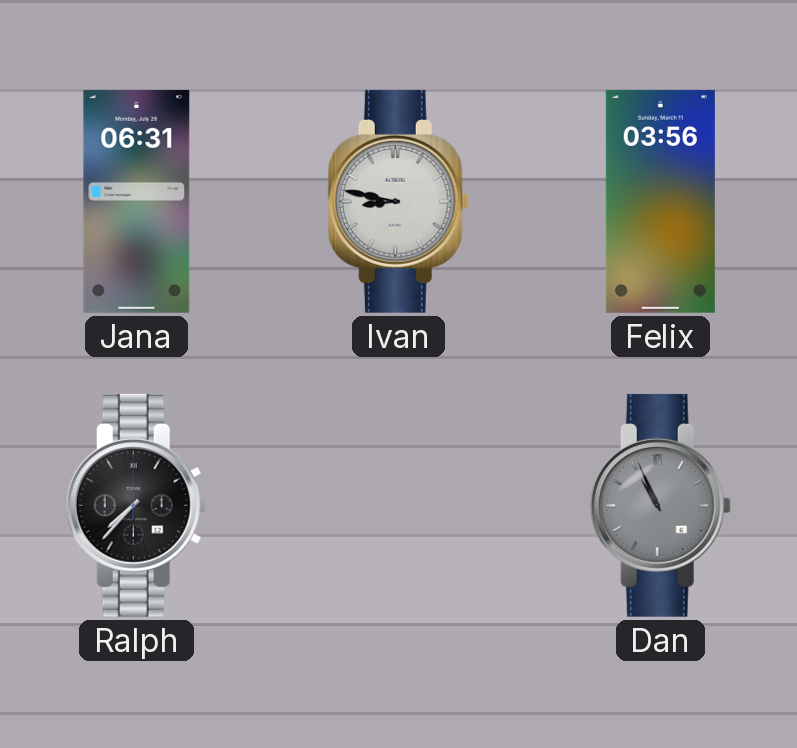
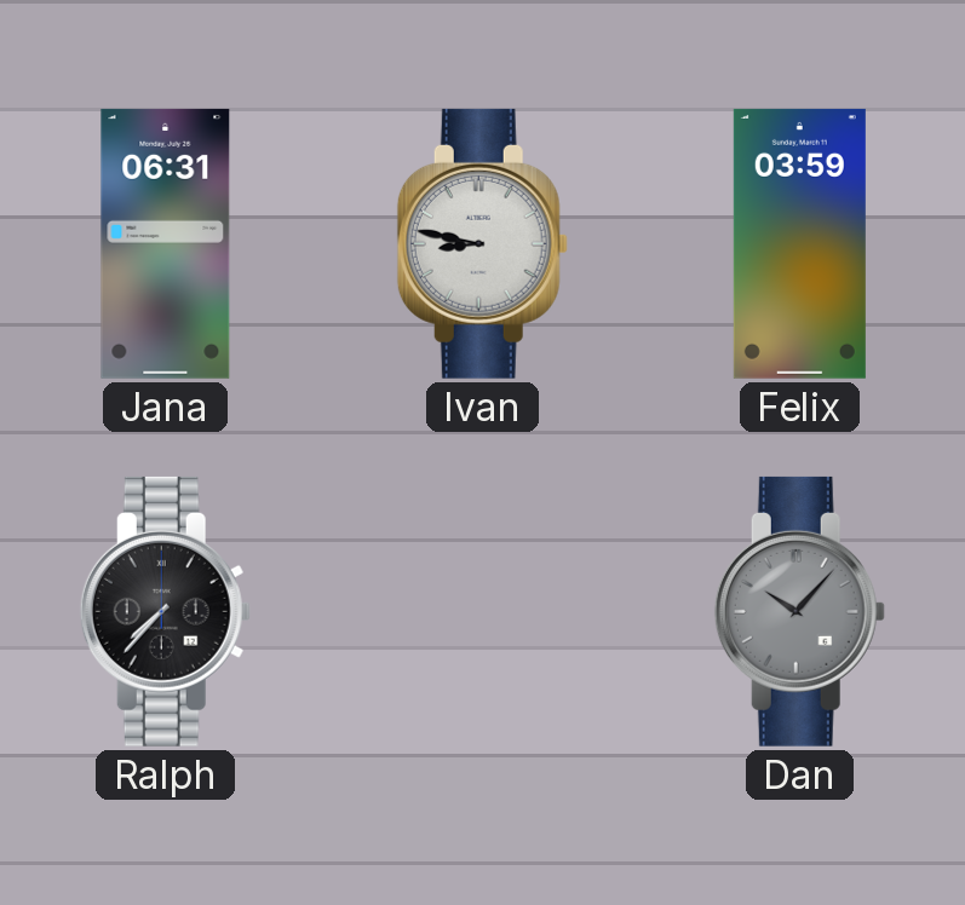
Felix: 03:56 -> 03:59 (799, 243)
Dan: 10:56 -> 10:07 (799, 611)
